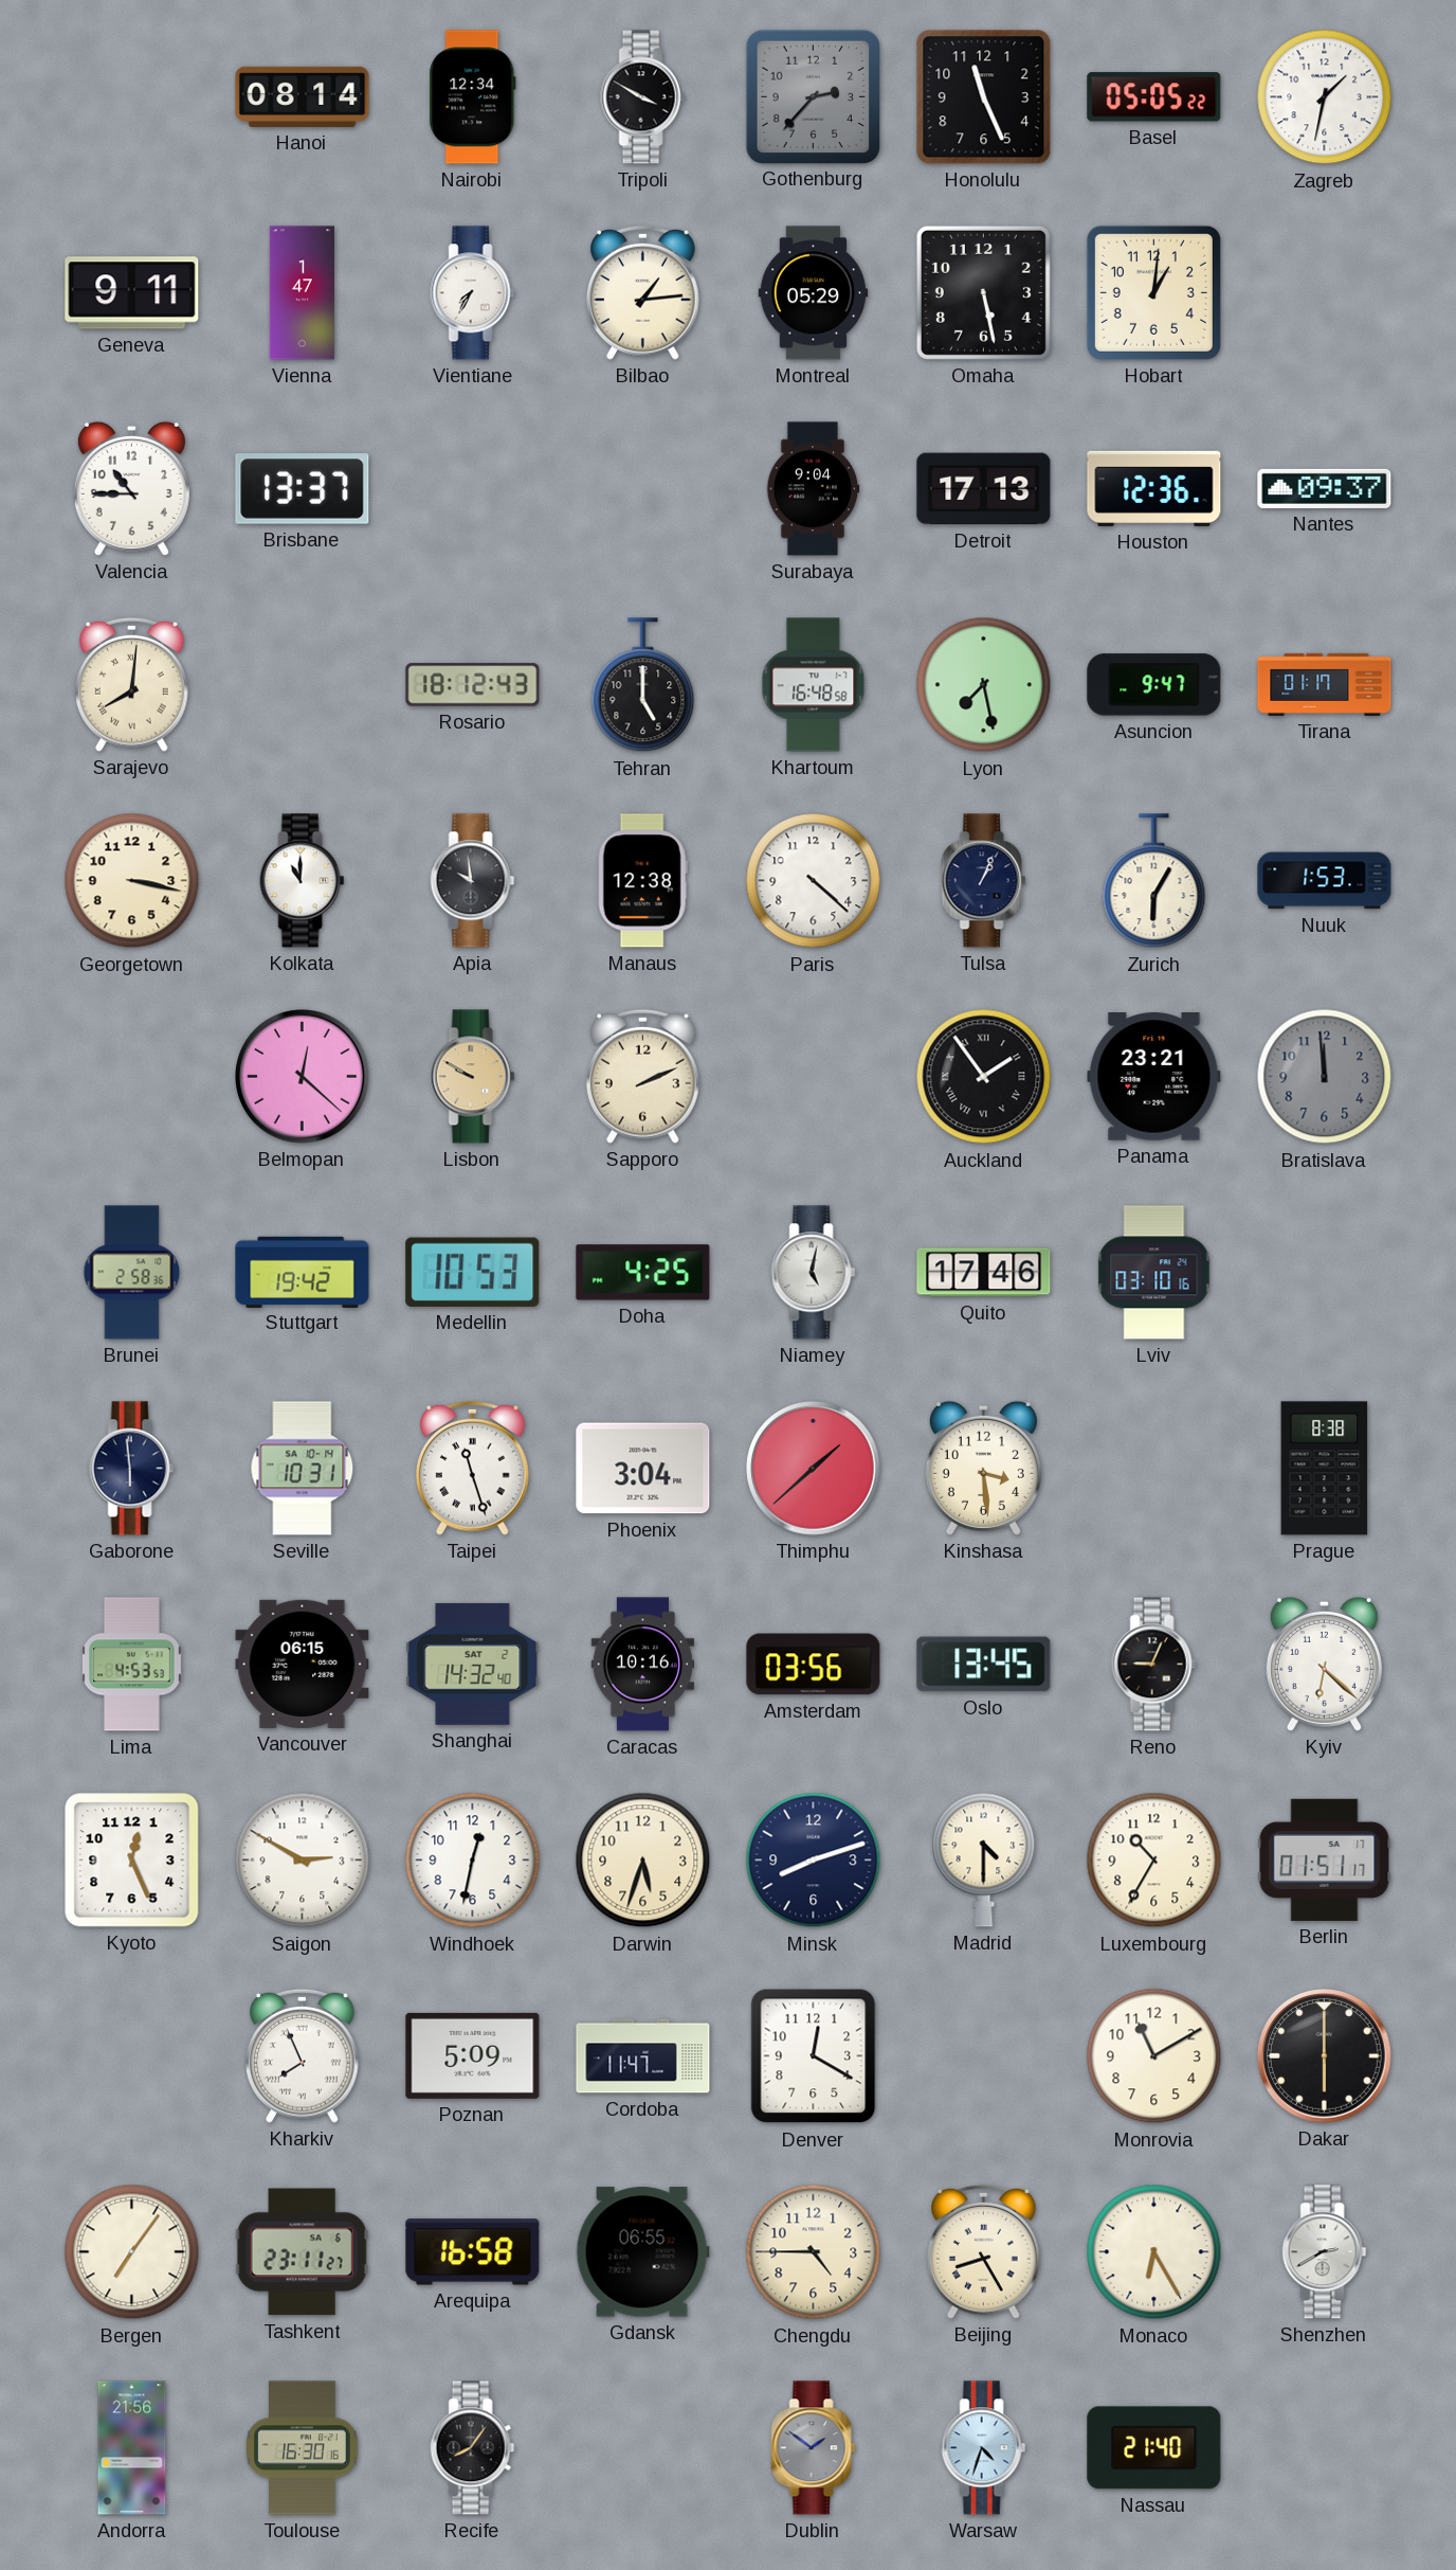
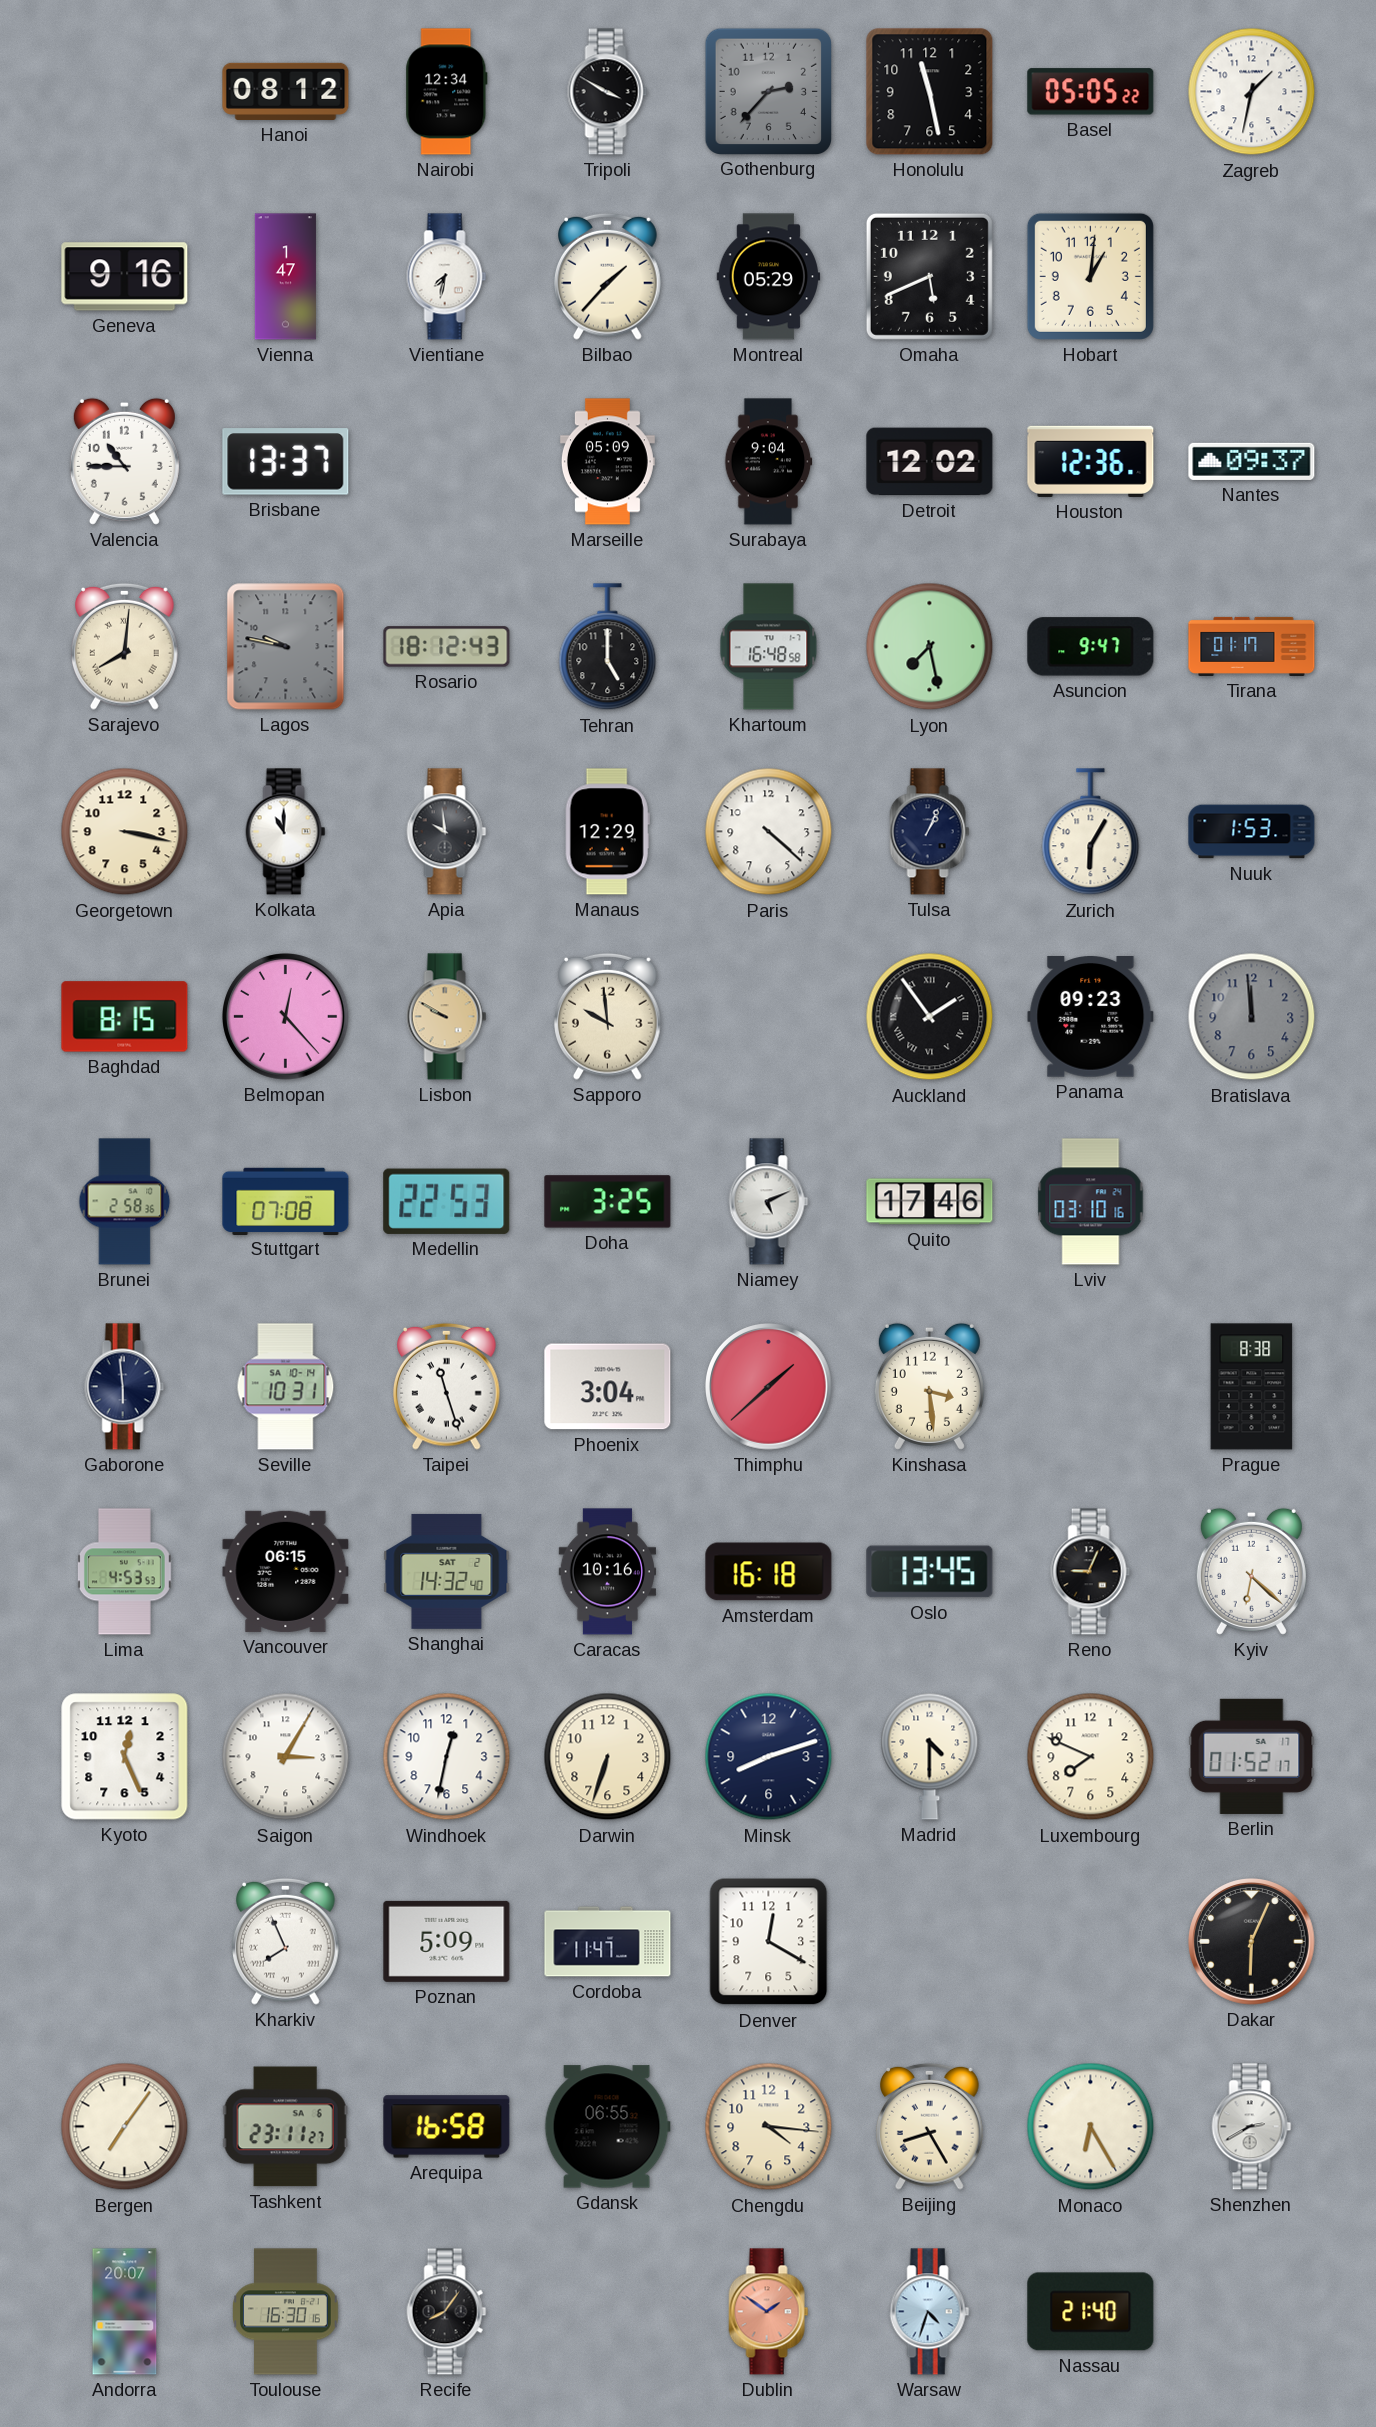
Hanoi: 08:14 -> 08:12 (286, 91)
Honolulu: 11:26 -> 11:28 (930, 92)
Geneva: 9:11 -> 9:16 (125, 277)
Vientiane: 7:35 -> 7:32 (447, 277)
Bilbao: 1:14 -> 1:37 (608, 276)
Omaha: 5:28 -> 5:41 (929, 276)
Marseille: none -> 05:09 (607, 462)
Detroit: 17:13 -> 12:02 (930, 462)
Lagos: none -> 9:47 (286, 647)
Manaus: 12:38 -> 12:29 (607, 832)
Baghdad: none -> 8:15 (125, 1017)
Belmopan: 12:22 -> 12:23 (286, 1017)
Sapporo: 2:11 -> 9:59 (608, 1016)
Panama: 23:21 -> 09:23 (1091, 1017)
Stuttgart: 19:42 -> 07:08 (286, 1201)
Medellin: 10:53 -> 22:53 (447, 1201)
Doha: 4:25 -> 3:25 (608, 1202)
Niamey: 5:02 -> 5:11 (769, 1202)
Amsterdam: 03:56 -> 16:18 (769, 1572)
Saigon: 2:50 -> 3:05 (286, 1757)
Darwin: 5:33 -> 6:33 (608, 1757)
Luxembourg: 10:35 -> 7:49 (1091, 1757)
Berlin: 01:51 -> 01:52 (1252, 1756)
Monrovia: 11:10 -> none (1154, 2056)
Dakar: 6:00 -> 6:04 (1252, 1942)
Chengdu: 4:45 -> 4:16 (769, 2127)
Andorra: 21:56 -> 20:07 (125, 2312)
Dublin dial: grey -> salmon (769, 2312)
